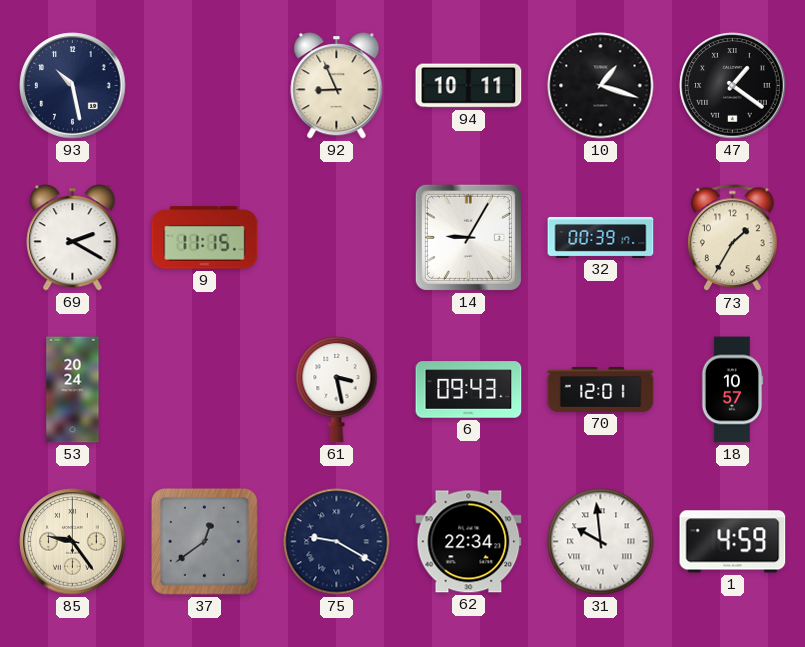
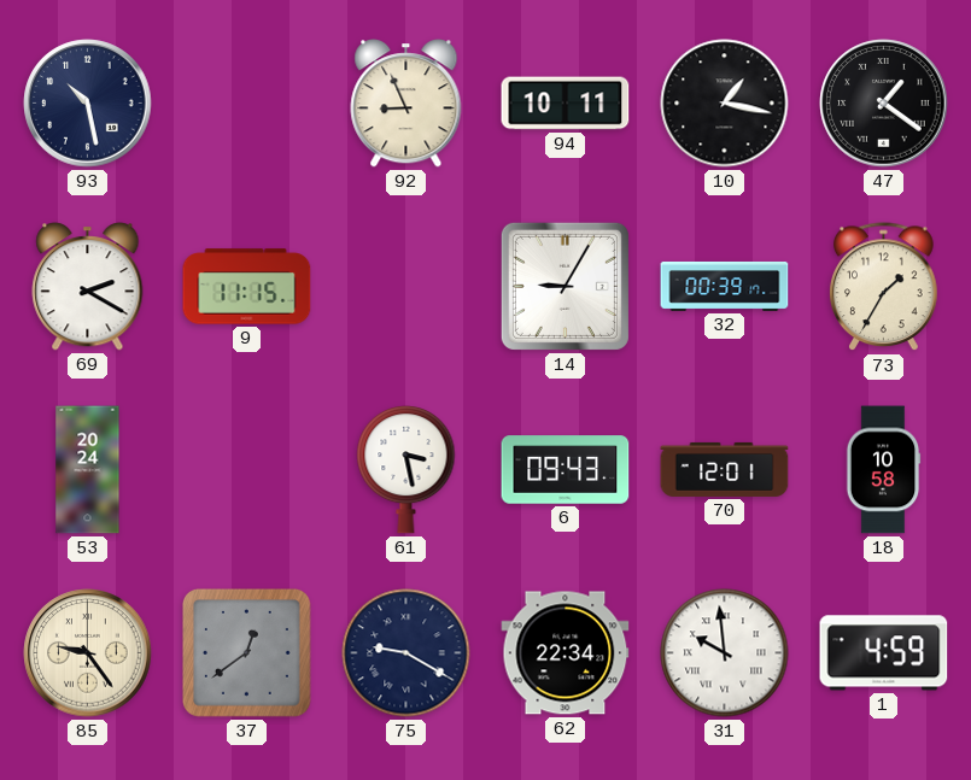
10: 1:18 -> 1:17 (725, 104)
18: 10:57 -> 10:58 (883, 470)
